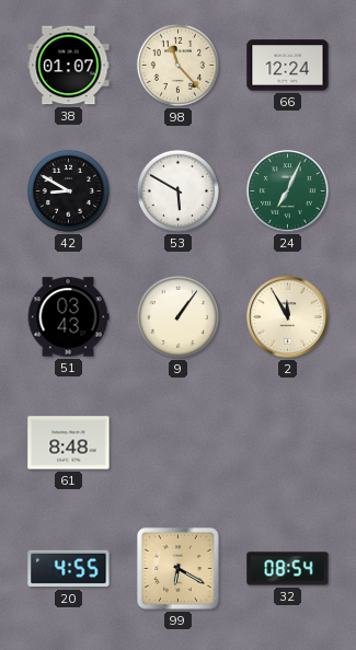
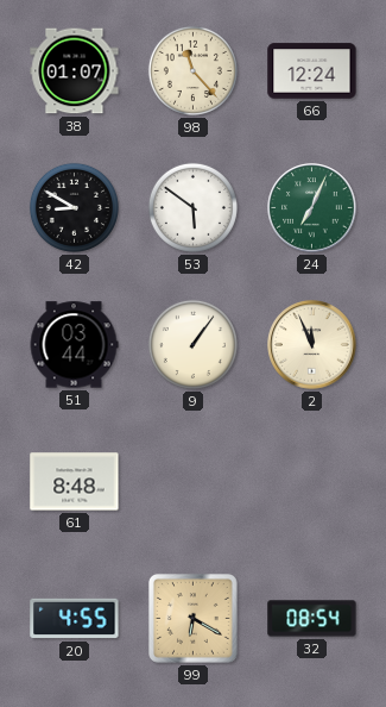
53: 5:50 -> 5:51 (192, 207)
51: 03:43 -> 03:44 (74, 345)
2: 11:55 -> 11:56 (312, 345)
